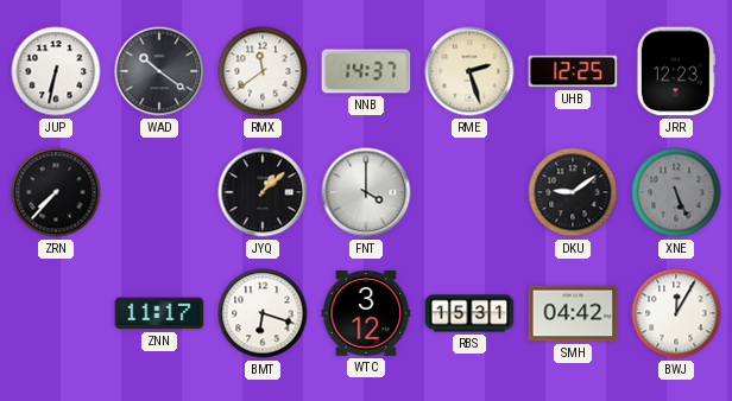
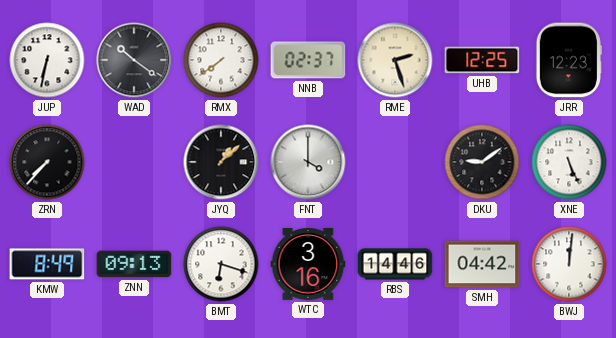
RMX: 11:39 -> 7:39 (221, 60)
NNB: 14:37 -> 02:37 (308, 60)
XNE dial: grey -> white (569, 162)
KMW: none -> 8:49 (47, 264)
ZNN: 11:17 -> 09:13 (134, 264)
WTC: 3:12 -> 3:16 (308, 265)
RBS: 15:31 -> 14:46 (395, 264)
BWJ: 12:05 -> 12:01 (569, 264)
